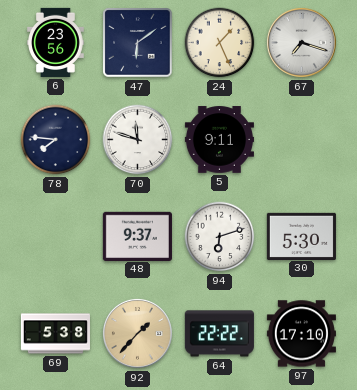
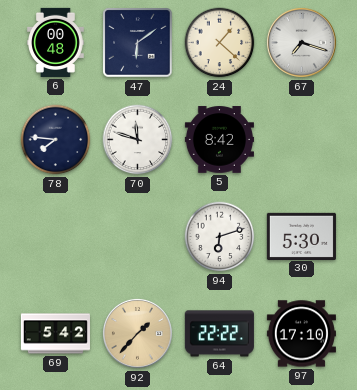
6: 23:56 -> 00:48 (56, 42)
24: 1:26 -> 1:22 (220, 43)
5: 9:11 -> 8:42 (219, 140)
48: 9:37 -> none (137, 236)
69: 5:38 -> 5:42 (55, 334)
